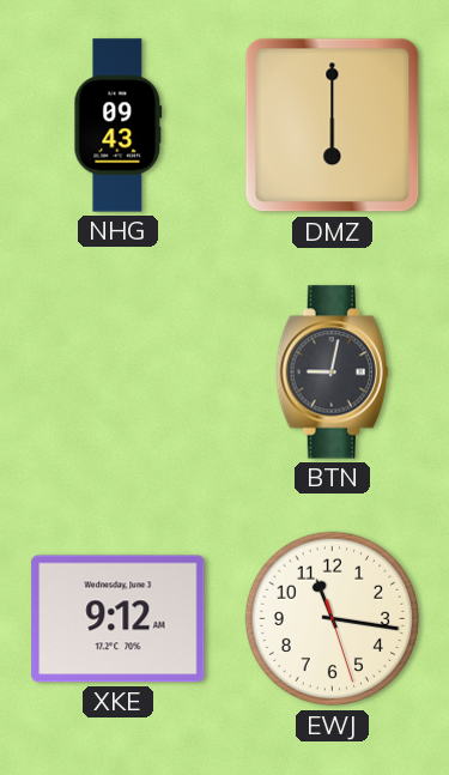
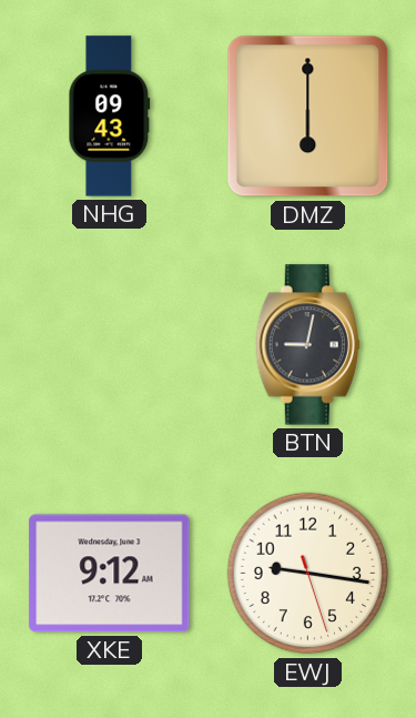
EWJ: 11:16 -> 9:16 (308, 574)
